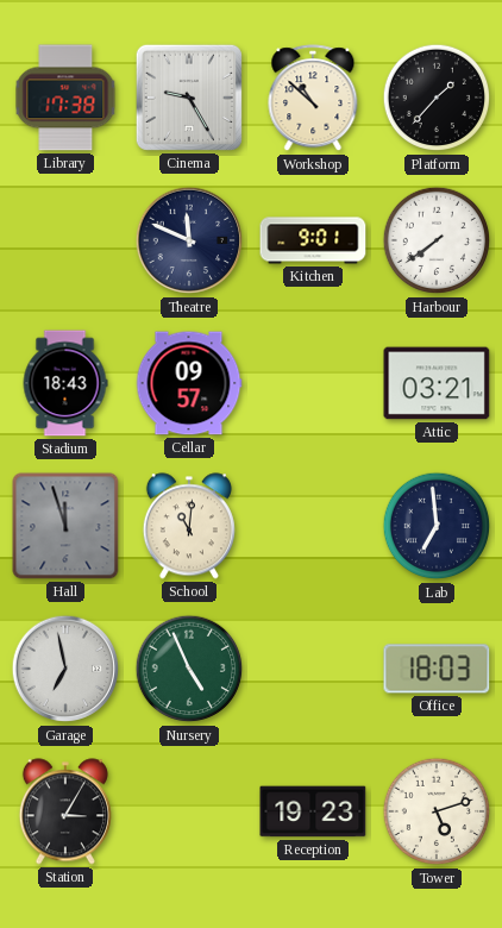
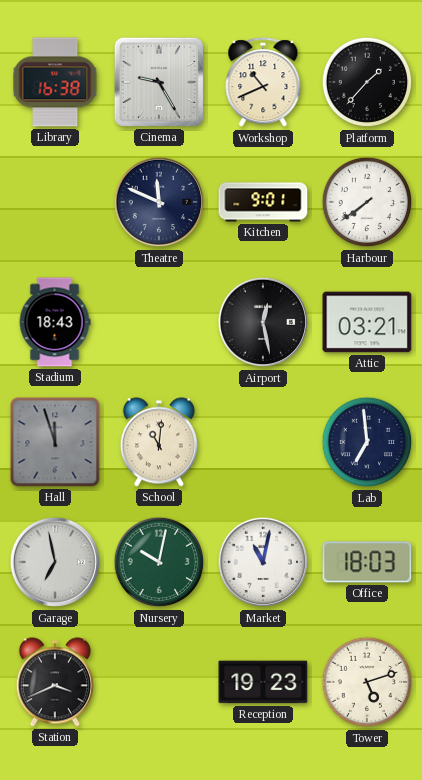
Library: 17:38 -> 16:38 (55, 82)
Workshop: 10:52 -> 10:41 (263, 83)
Cellar: 09:57 -> none (189, 383)
Airport: none -> 12:28 (263, 322)
Nursery: 4:56 -> 10:02 (159, 562)
Market: none -> 11:02 (263, 562)
Station: 3:05 -> 3:41 (55, 682)
